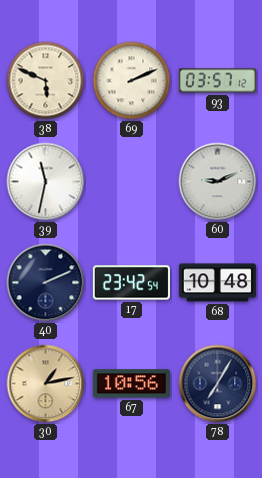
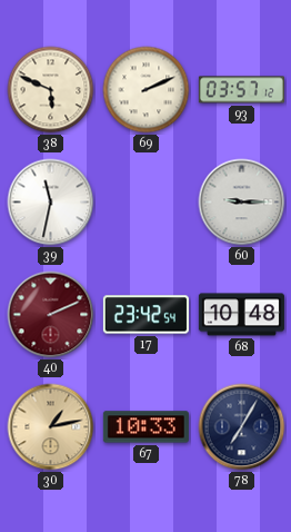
60: 9:11 -> 9:15 (242, 203)
40 dial: navy -> burgundy (51, 315)
67: 10:56 -> 10:33 (145, 427)
